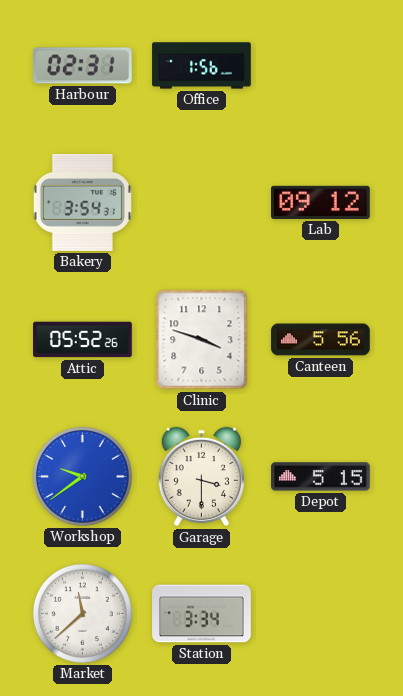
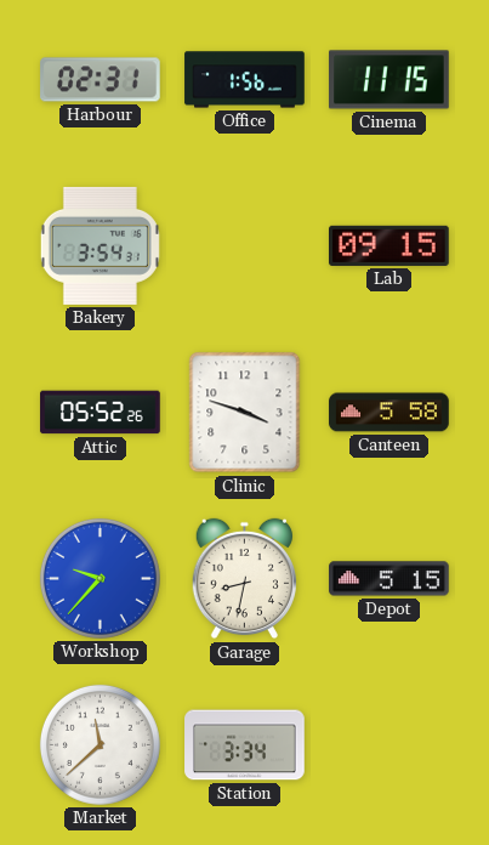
Cinema: none -> 11:15 (390, 80)
Lab: 09:12 -> 09:15 (390, 245)
Canteen: 5:56 -> 5:58 (390, 413)
Workshop: 9:39 -> 9:37 (99, 578)
Garage: 3:30 -> 8:32 (244, 579)
